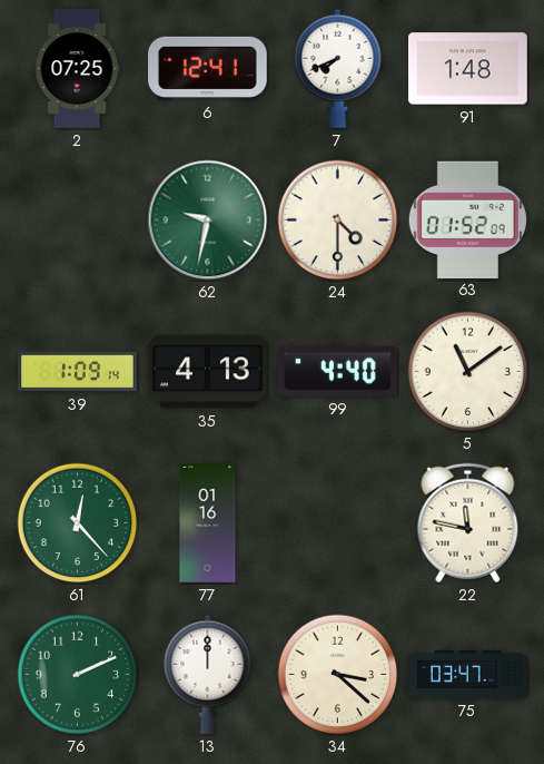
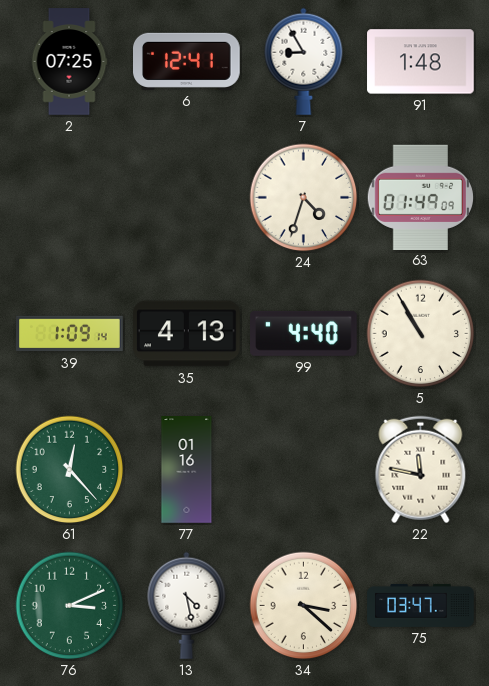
7: 7:41 -> 8:55 (304, 61)
62: 9:32 -> none (208, 221)
24: 4:30 -> 4:33 (304, 198)
63: 01:52 -> 01:49 (420, 197)
5: 11:09 -> 10:55 (421, 334)
76: 2:11 -> 3:11 (70, 606)
13: 12:00 -> 4:28 (187, 605)
